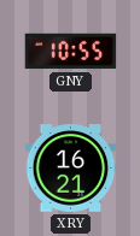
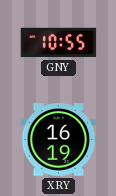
XRY: 16:21 -> 16:19 (59, 140)
